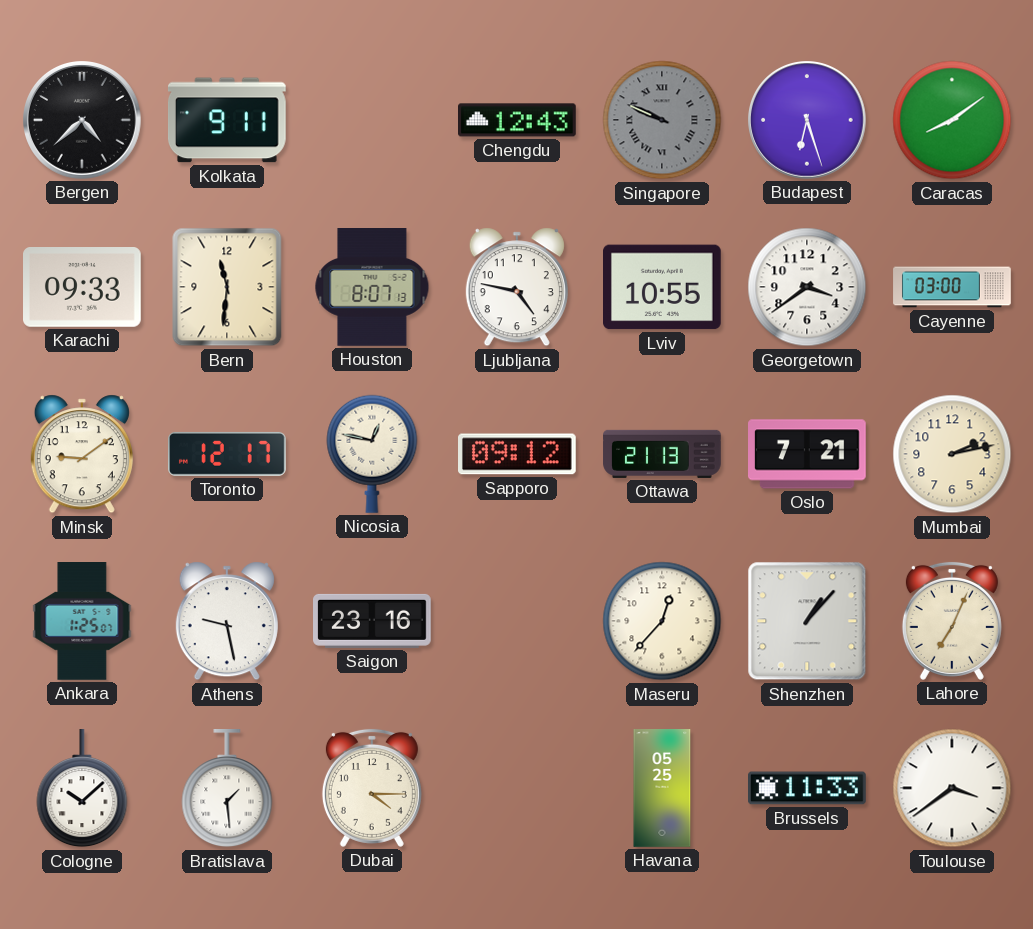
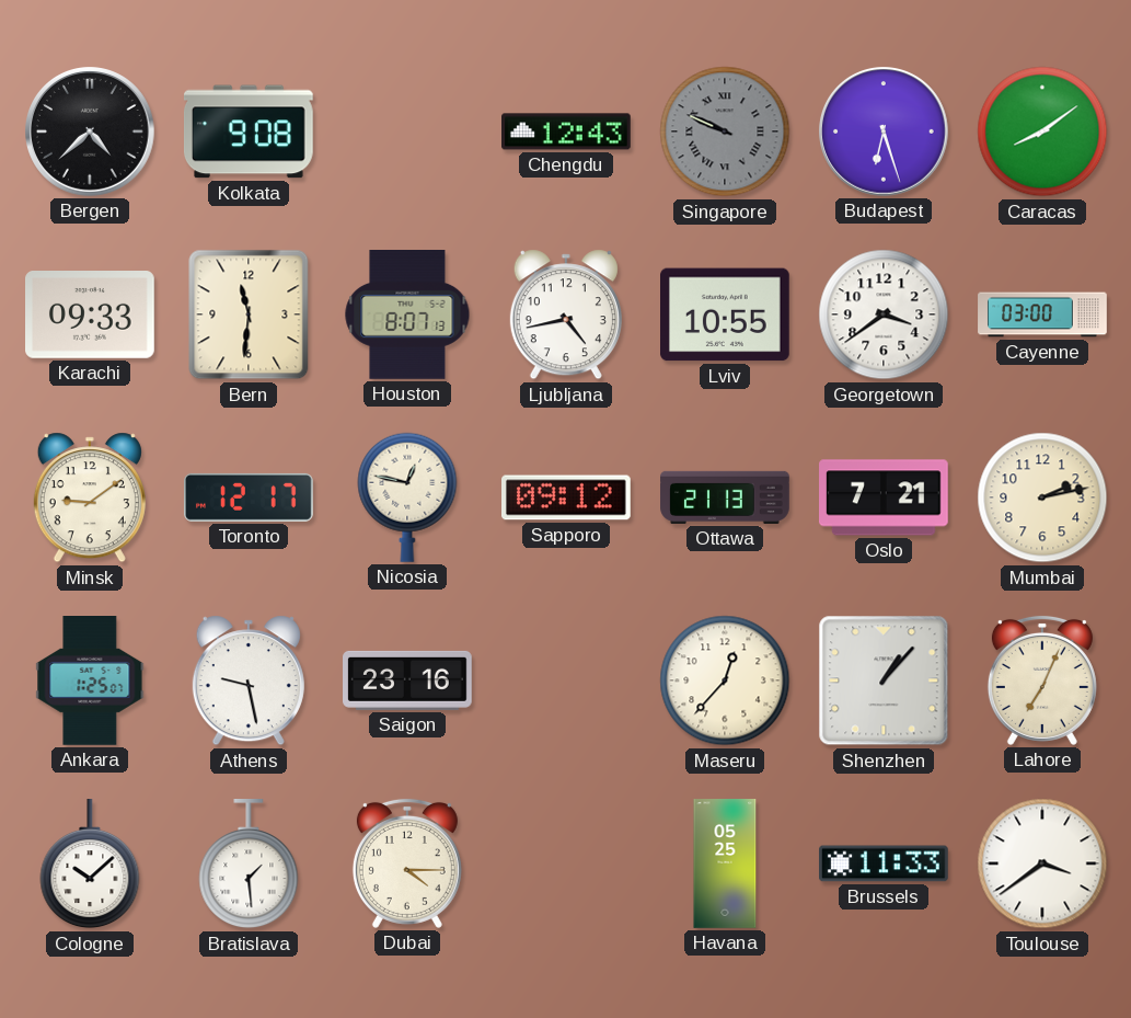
Kolkata: 9:11 -> 9:08 (250, 131)
Ljubljana: 4:47 -> 4:43 (566, 314)
